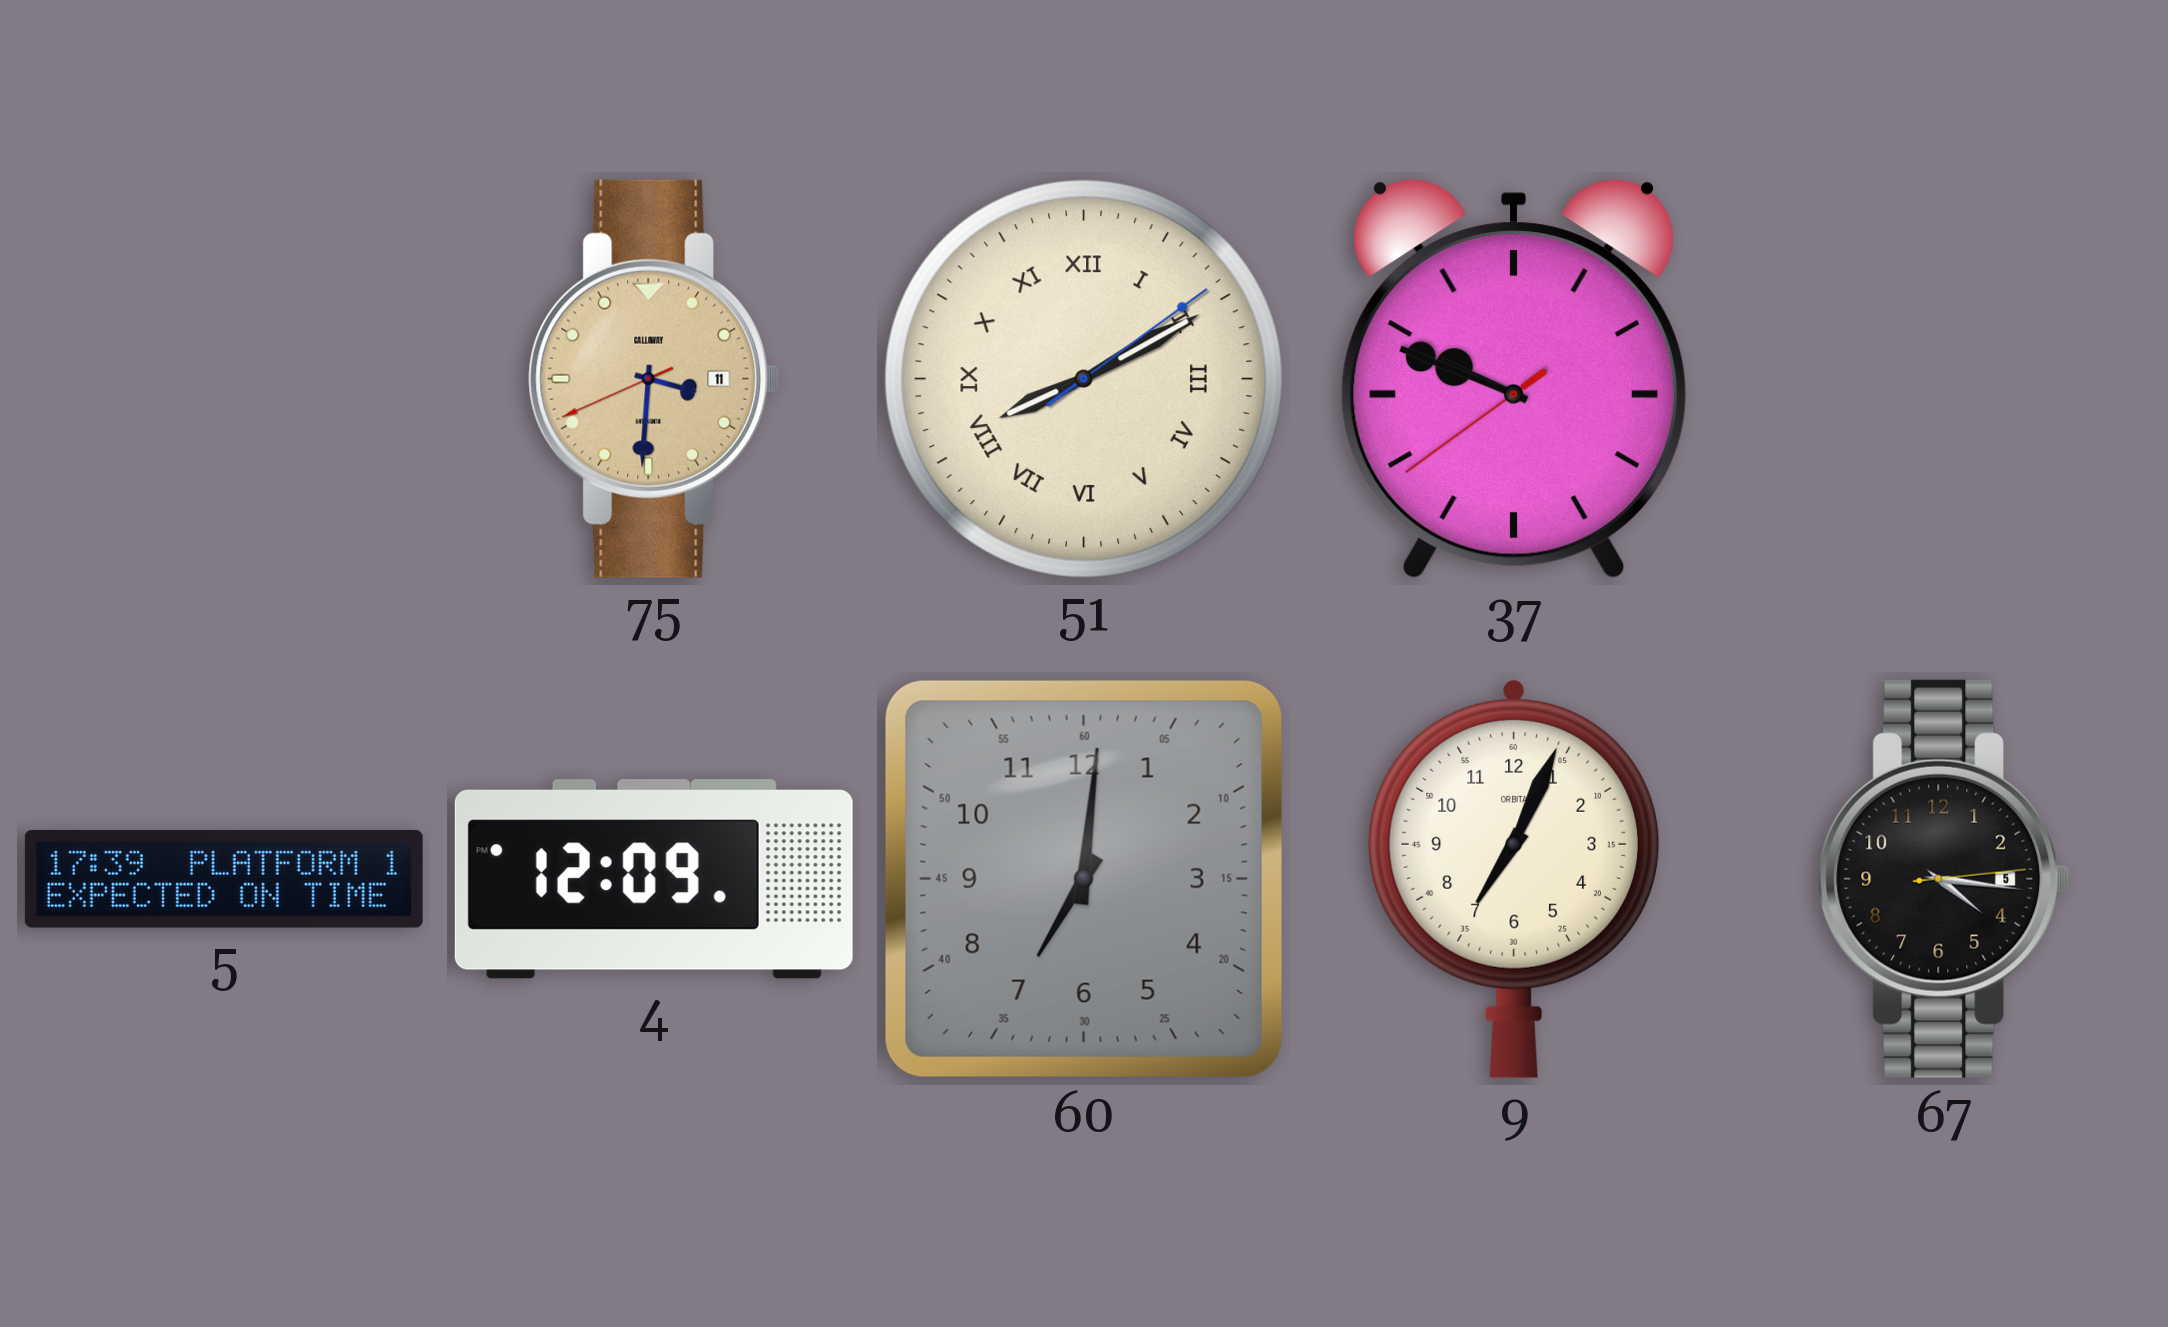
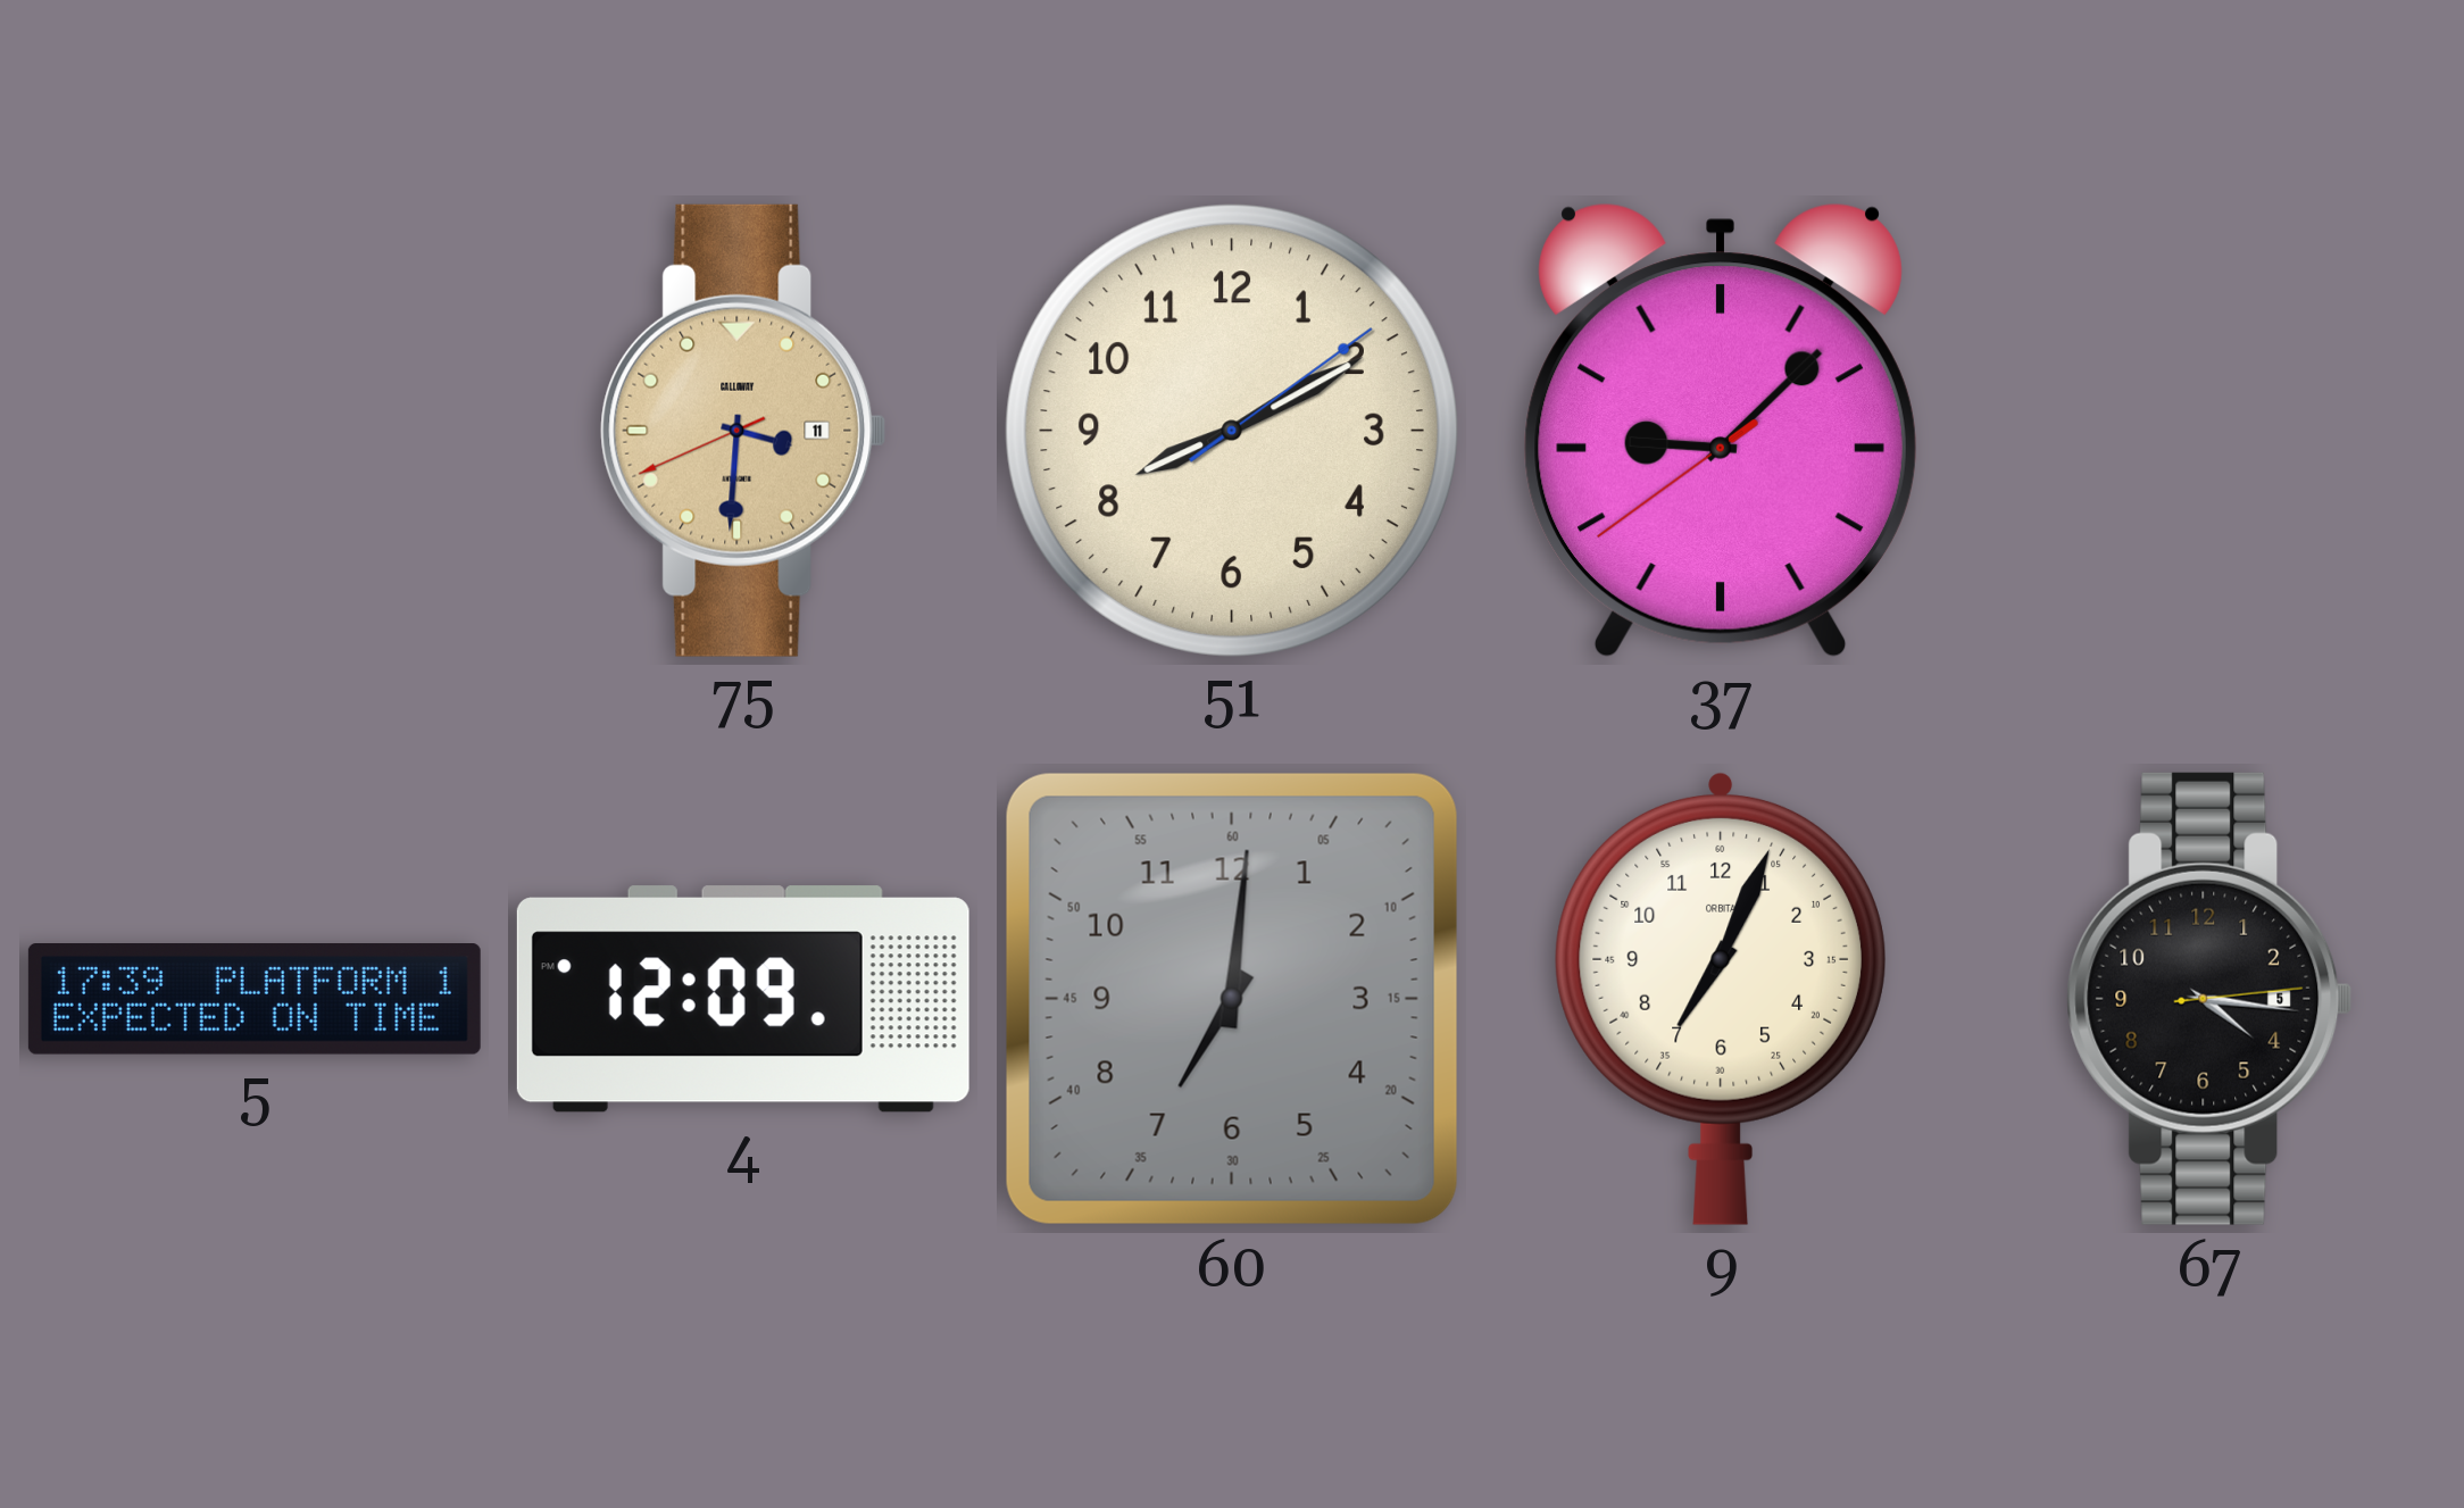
51 numerals: Roman -> Arabic (1232, 431)
37: 9:48 -> 9:07 (1721, 431)
